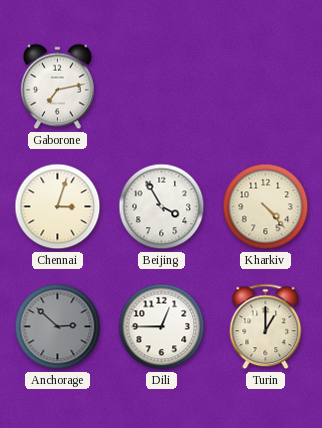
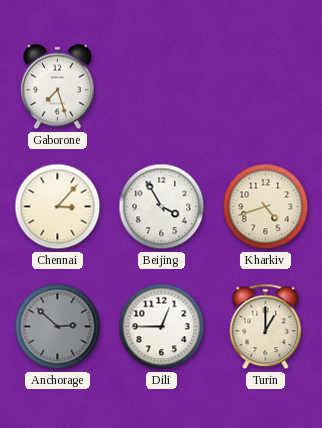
Gaborone: 7:13 -> 7:27 (58, 87)
Chennai: 3:03 -> 3:07 (58, 207)
Kharkiv: 4:23 -> 4:42 (266, 207)
